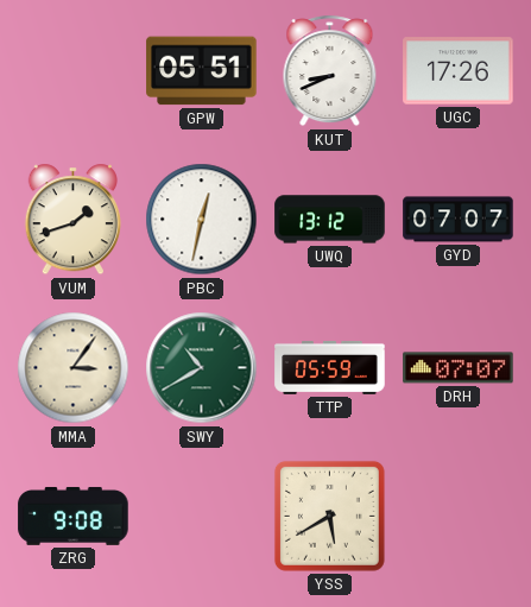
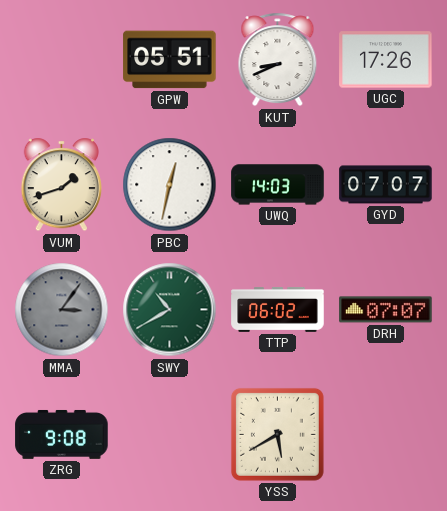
UWQ: 13:12 -> 14:03 (278, 185)
MMA dial: cream -> grey (62, 310)
TTP: 05:59 -> 06:02 (278, 310)
